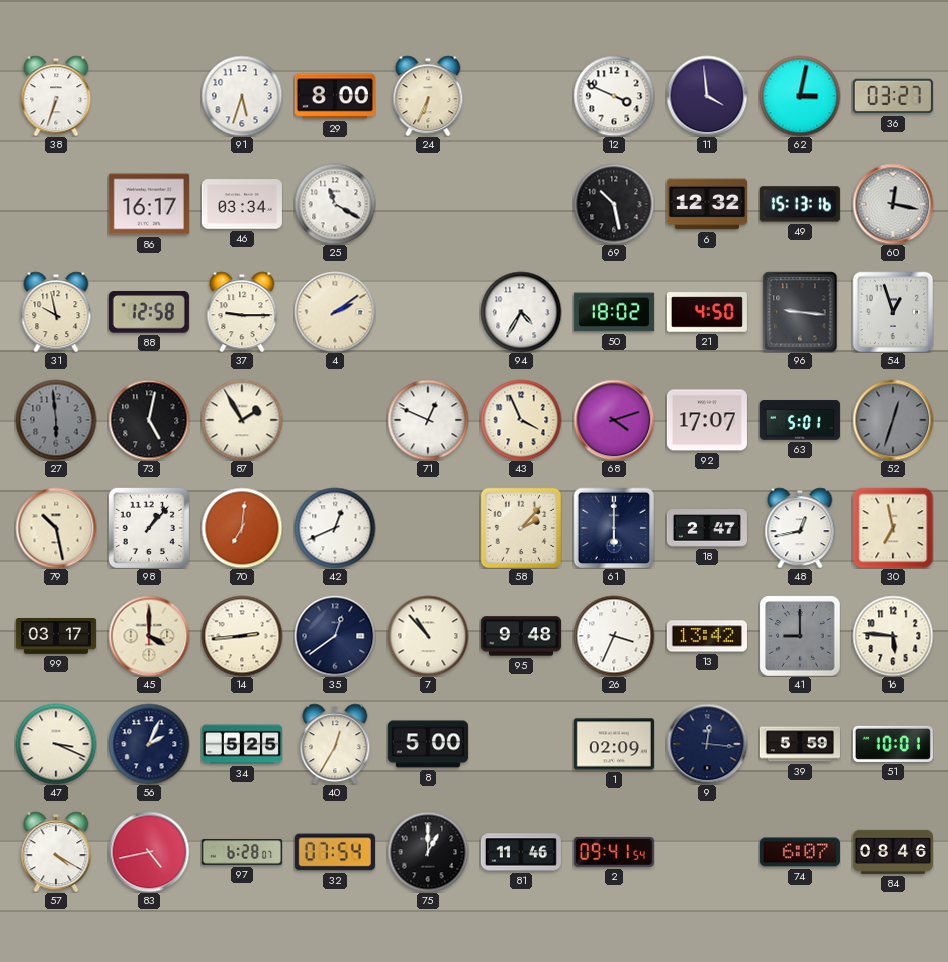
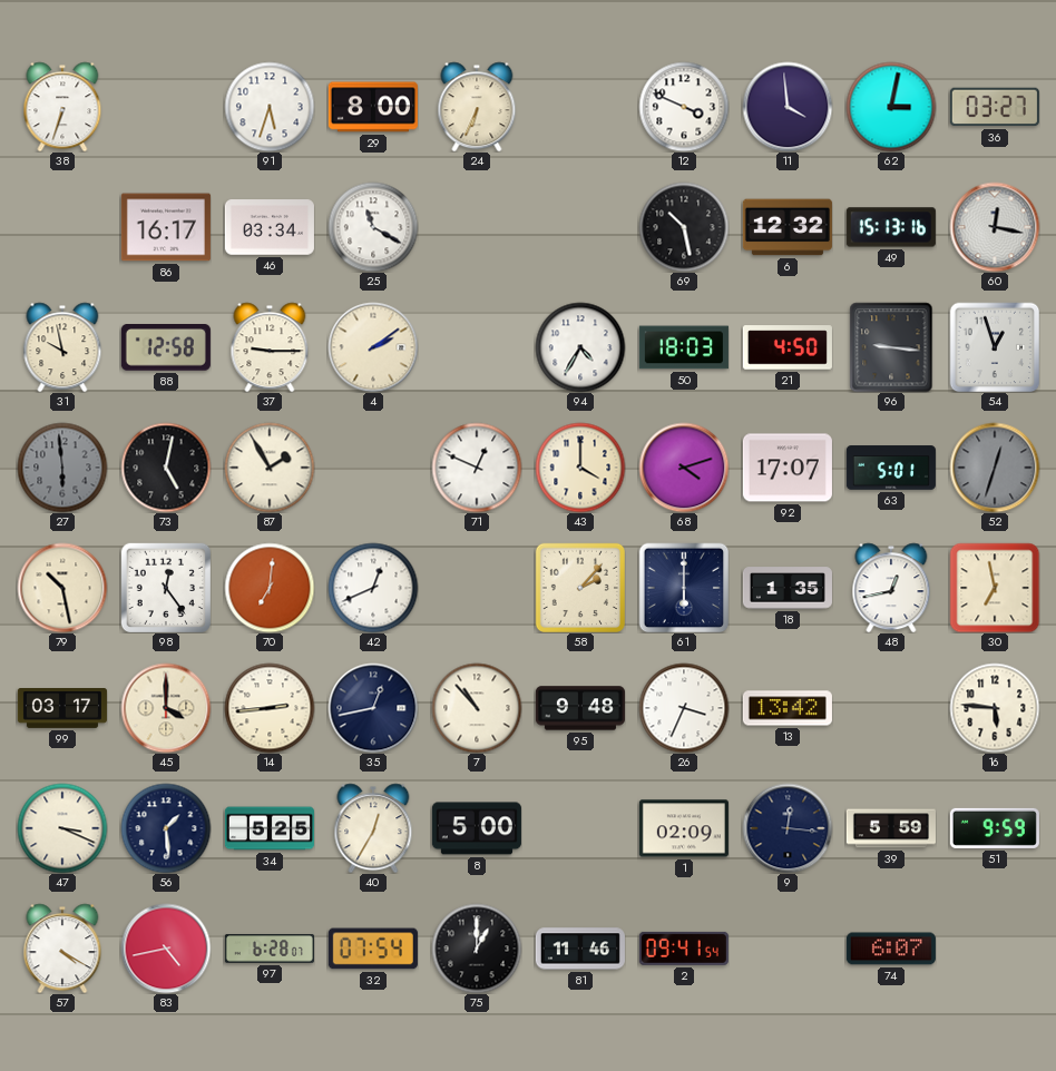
50: 18:02 -> 18:03 (684, 347)
43: 3:56 -> 4:00 (580, 468)
98: 1:07 -> 12:24 (166, 588)
18: 2:47 -> 1:35 (788, 588)
35: 12:39 -> 12:43 (373, 708)
41: 9:00 -> none (800, 636)
56: 2:04 -> 1:29 (166, 828)
51: 10:01 -> 9:59 (995, 828)
84: 08:46 -> none (893, 852)
